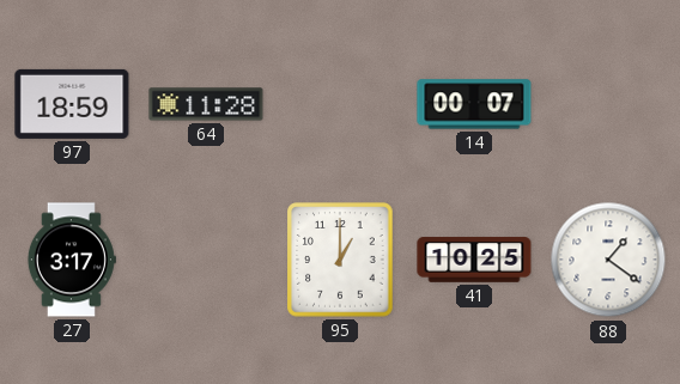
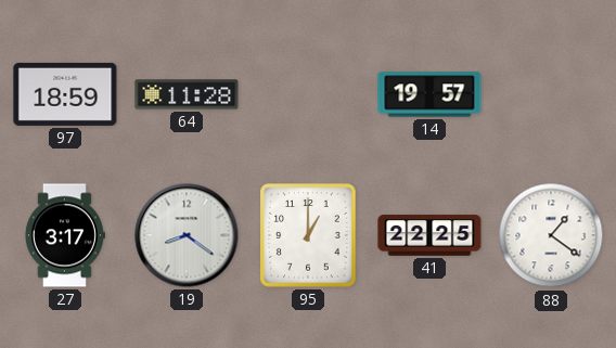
14: 00:07 -> 19:57 (429, 94)
19: none -> 8:21 (187, 235)
41: 10:25 -> 22:25 (429, 235)
